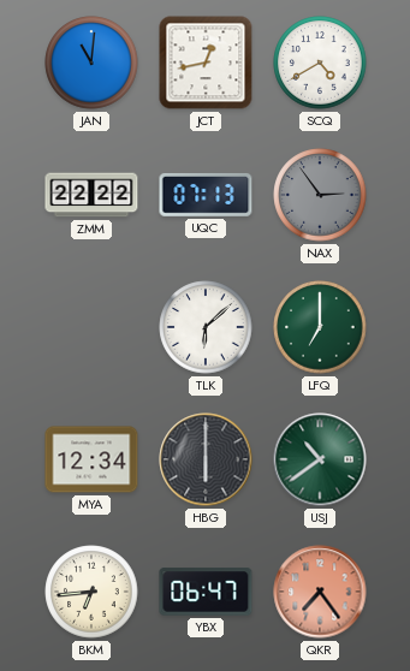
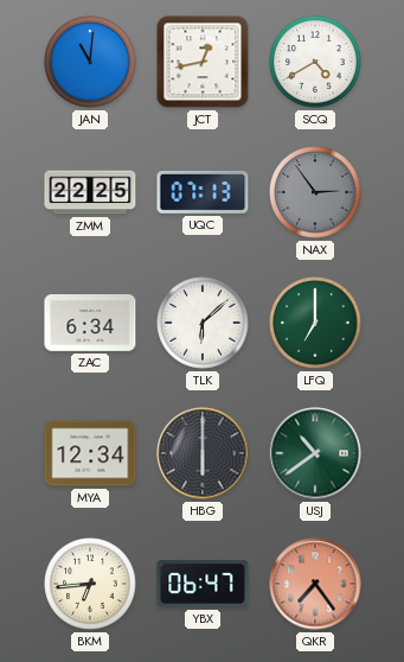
ZMM: 22:22 -> 22:25 (90, 192)
ZAC: none -> 6:34 (90, 324)
